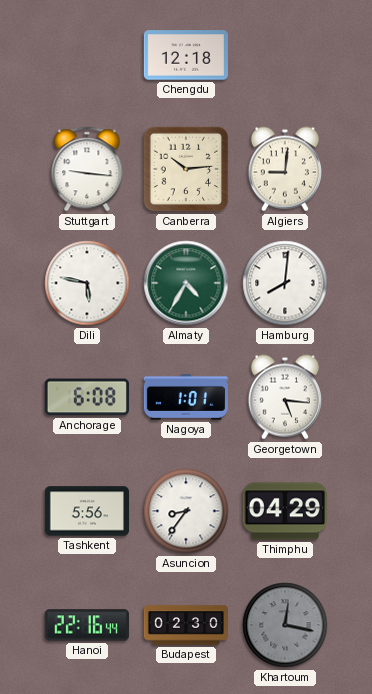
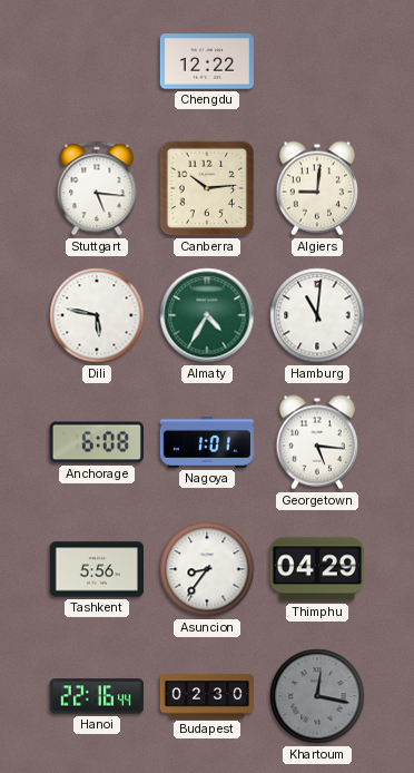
Chengdu: 12:18 -> 12:22 (206, 61)
Stuttgart: 9:16 -> 5:16 (97, 188)
Hamburg: 8:01 -> 11:01 (317, 315)
